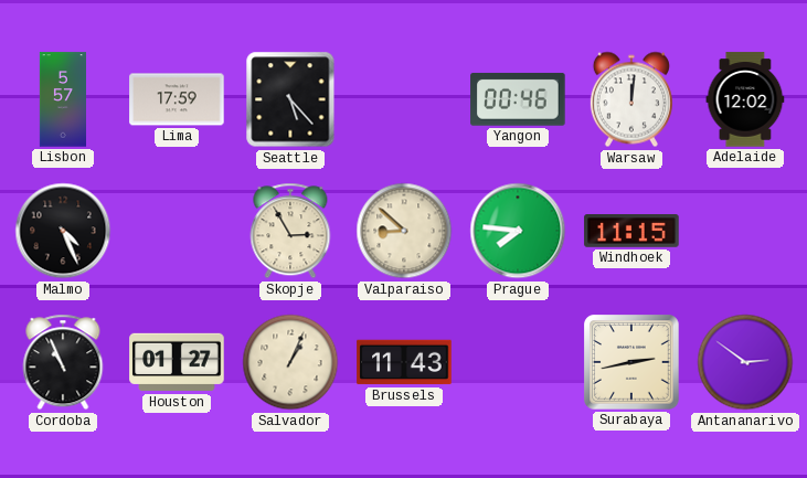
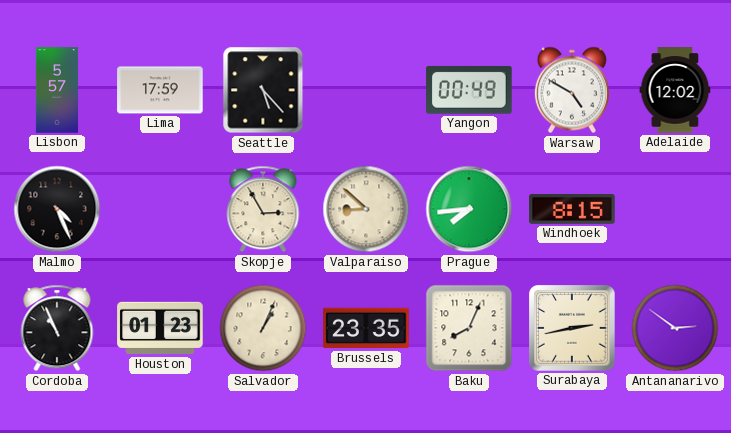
Yangon: 00:46 -> 00:49 (469, 90)
Warsaw: 12:01 -> 4:50 (572, 90)
Prague: 7:46 -> 7:44 (469, 209)
Windhoek: 11:15 -> 8:15 (572, 210)
Houston: 01:27 -> 01:23 (160, 328)
Brussels: 11:43 -> 23:35 (366, 328)
Baku: none -> 8:04 (469, 328)
